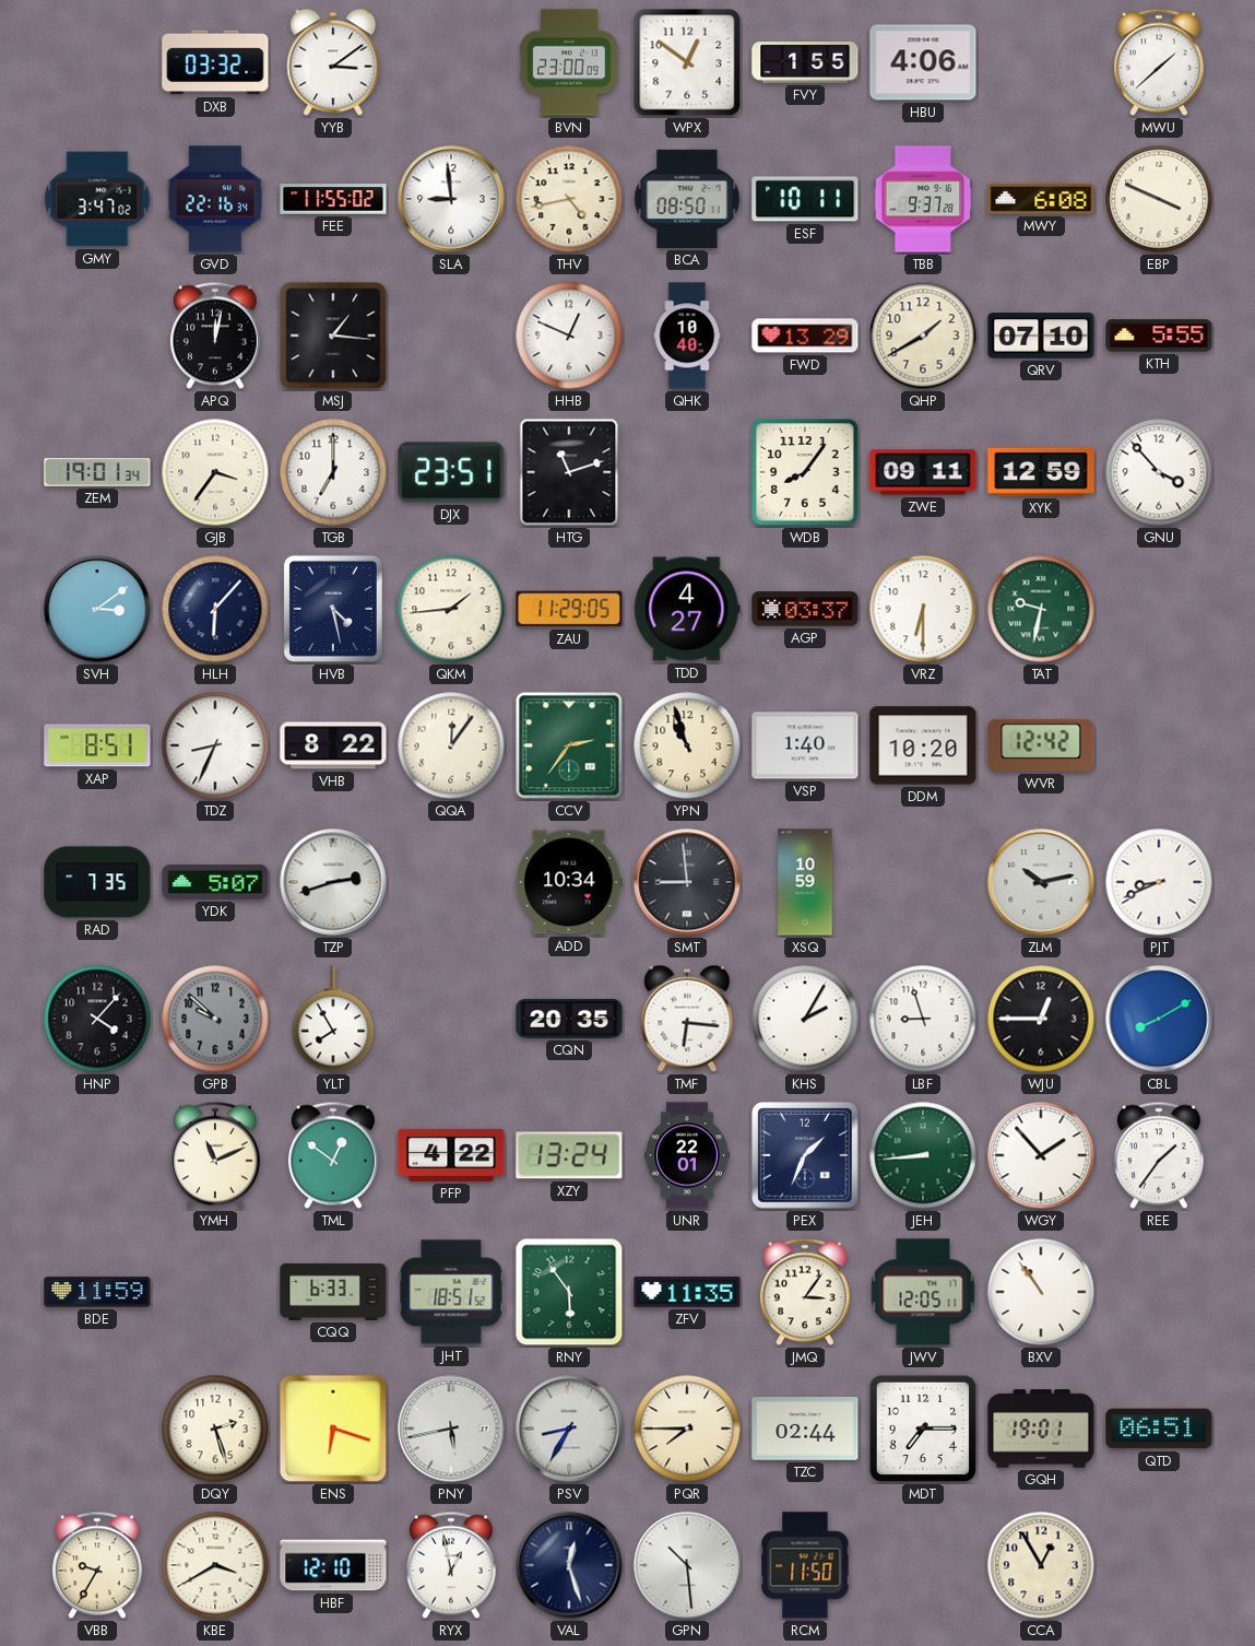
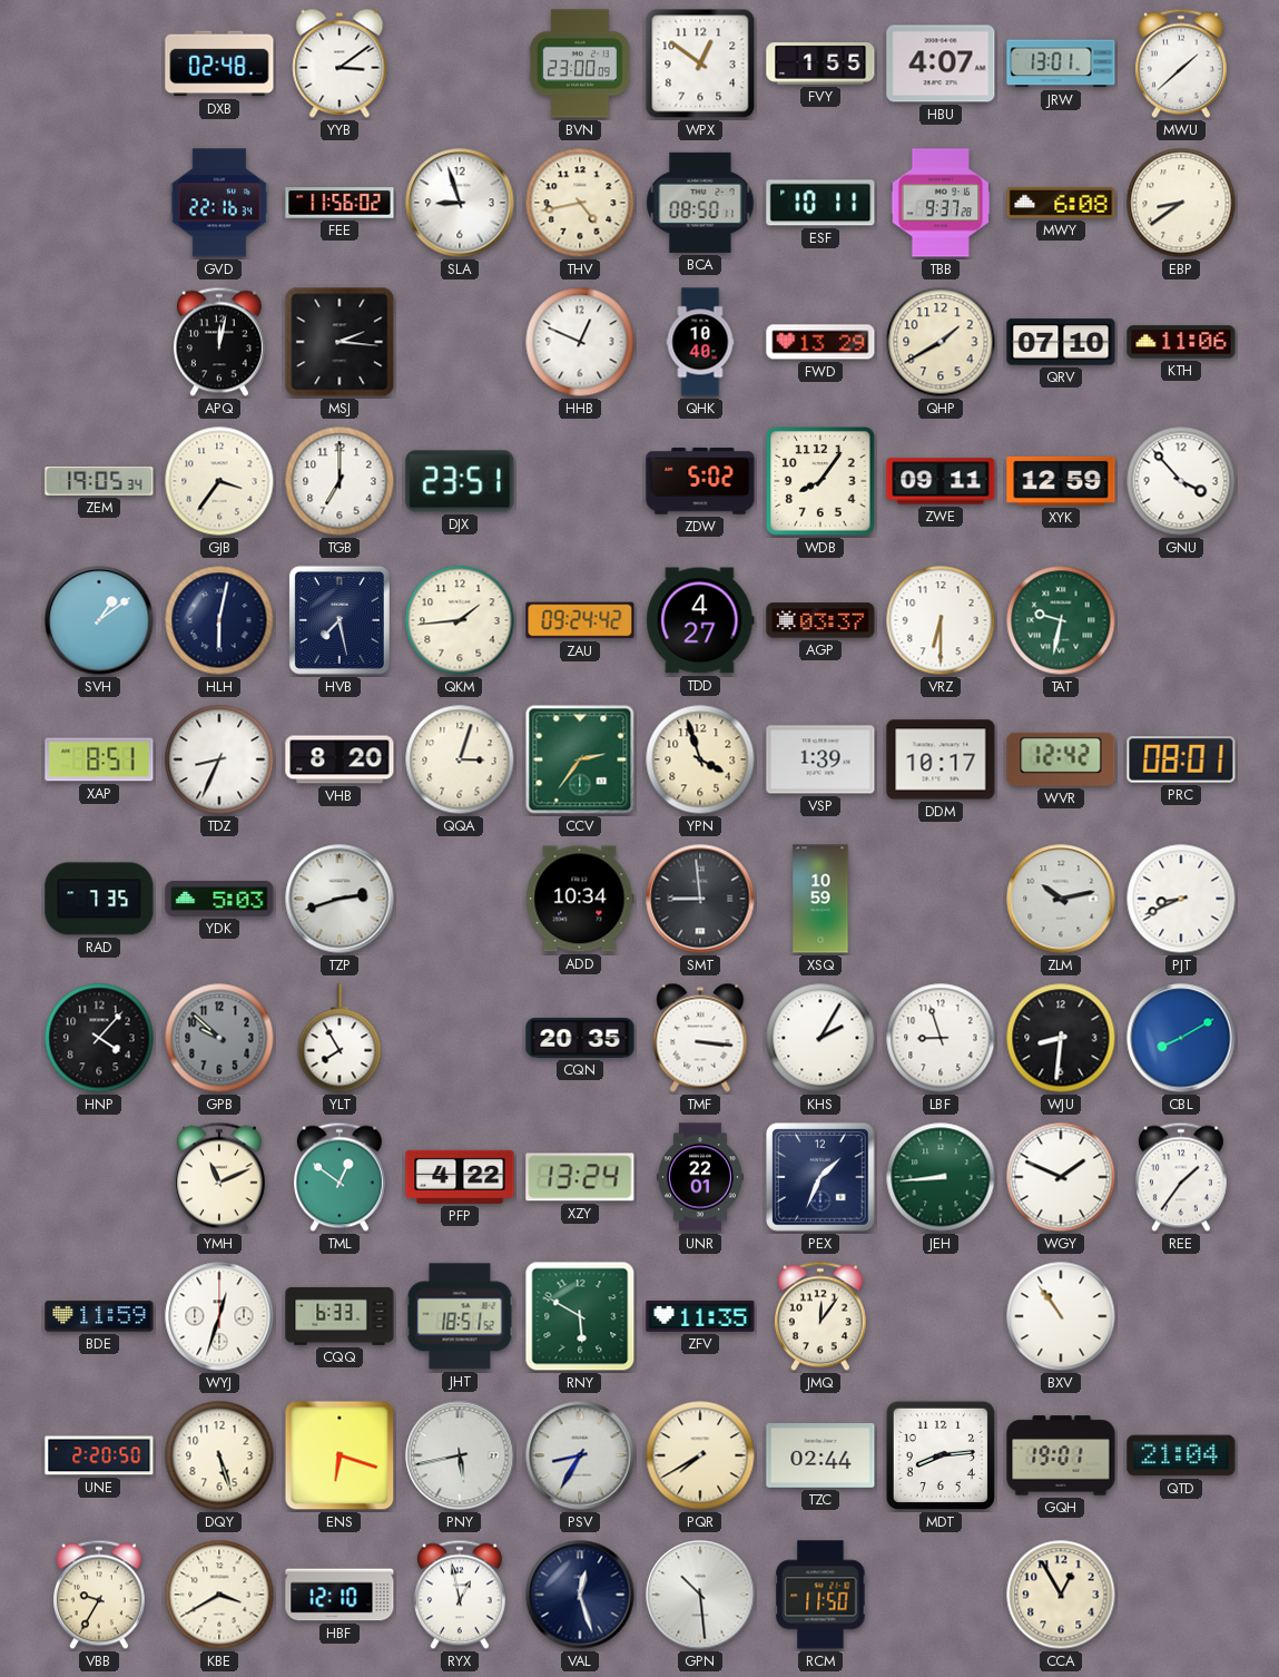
DXB: 03:32 -> 02:48 (219, 63)
HBU: 4:06 -> 4:07 (941, 63)
JRW: none -> 13:01 (1061, 63)
GMY: 3:47 -> none (97, 199)
FEE: 11:55 -> 11:56 (340, 203)
SLA: 8:59 -> 8:57 (460, 203)
EBP: 3:49 -> 8:39 (1181, 203)
MSJ: 1:16 -> 2:16 (340, 342)
KTH: 5:55 -> 11:06 (1181, 342)
ZEM: 19:01 -> 19:05 (99, 482)
HTG: 11:12 -> none (569, 472)
ZDW: none -> 5:02 (700, 482)
SVH: 3:09 -> 1:09 (99, 620)
HLH: 6:07 -> 6:02 (219, 620)
HVB: 4:28 -> 7:28 (340, 620)
ZAU: 11:29 -> 09:24 (580, 620)
VHB: 8:22 -> 8:20 (340, 759)
QQA: 12:06 -> 3:03 (460, 759)
YPN: 10:57 -> 3:57 (700, 759)
VSP: 1:40 -> 1:39 (820, 759)
DDM: 10:20 -> 10:17 (941, 759)
PRC: none -> 08:01 (1181, 759)
YDK: 5:07 -> 5:03 (219, 900)
TMF: 6:16 -> 3:16 (700, 1038)
WJU: 12:45 -> 8:31 (1061, 1038)
WGY: 1:53 -> 1:49 (1061, 1177)
WYJ: none -> 12:33 (219, 1316)
RNY: 5:54 -> 5:50 (580, 1316)
JMQ: 3:06 -> 12:06 (820, 1316)
JWV: 12:05 -> none (923, 1292)
UNE: none -> 2:20 (99, 1455)
DQY: 2:27 -> 5:27 (219, 1455)
PQR: 7:45 -> 7:40 (700, 1455)
MDT: 7:15 -> 8:14 (941, 1455)
QTD: 06:51 -> 21:04 (1181, 1455)
